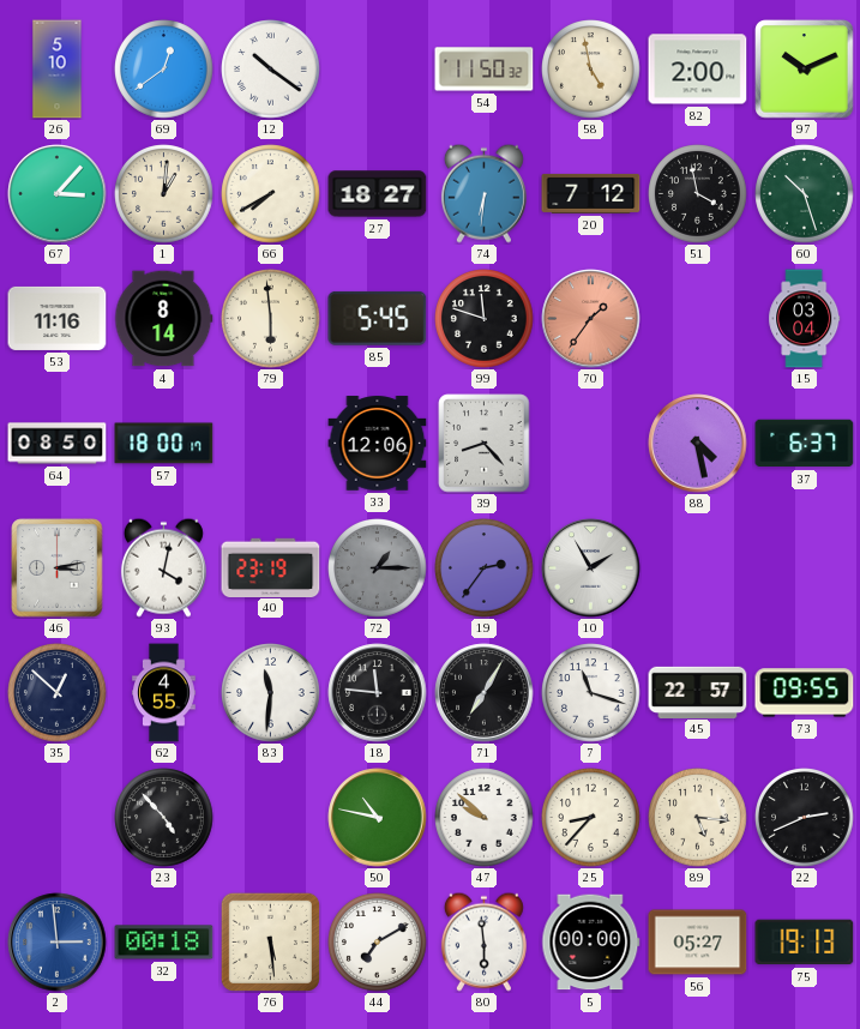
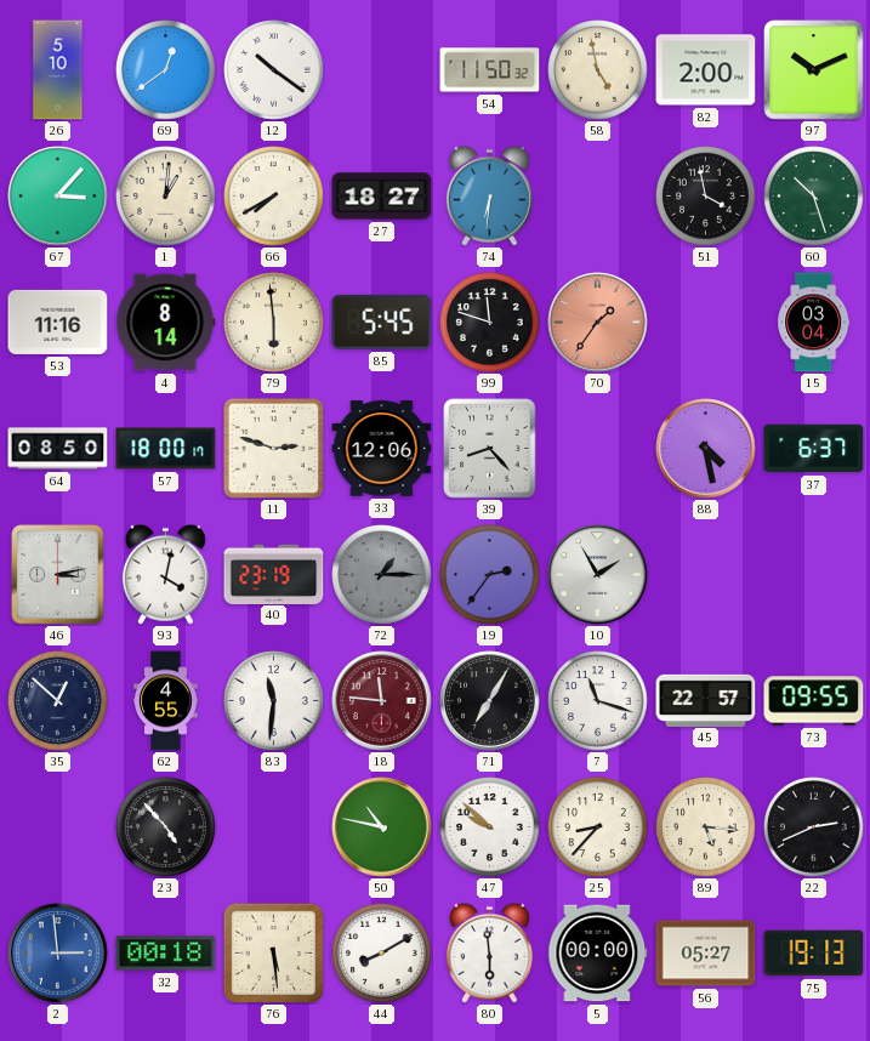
20: 7:12 -> none (591, 193)
11: none -> 2:48 (273, 448)
18 dial: black -> burgundy (382, 701)
44: 7:10 -> 8:10 (382, 954)
